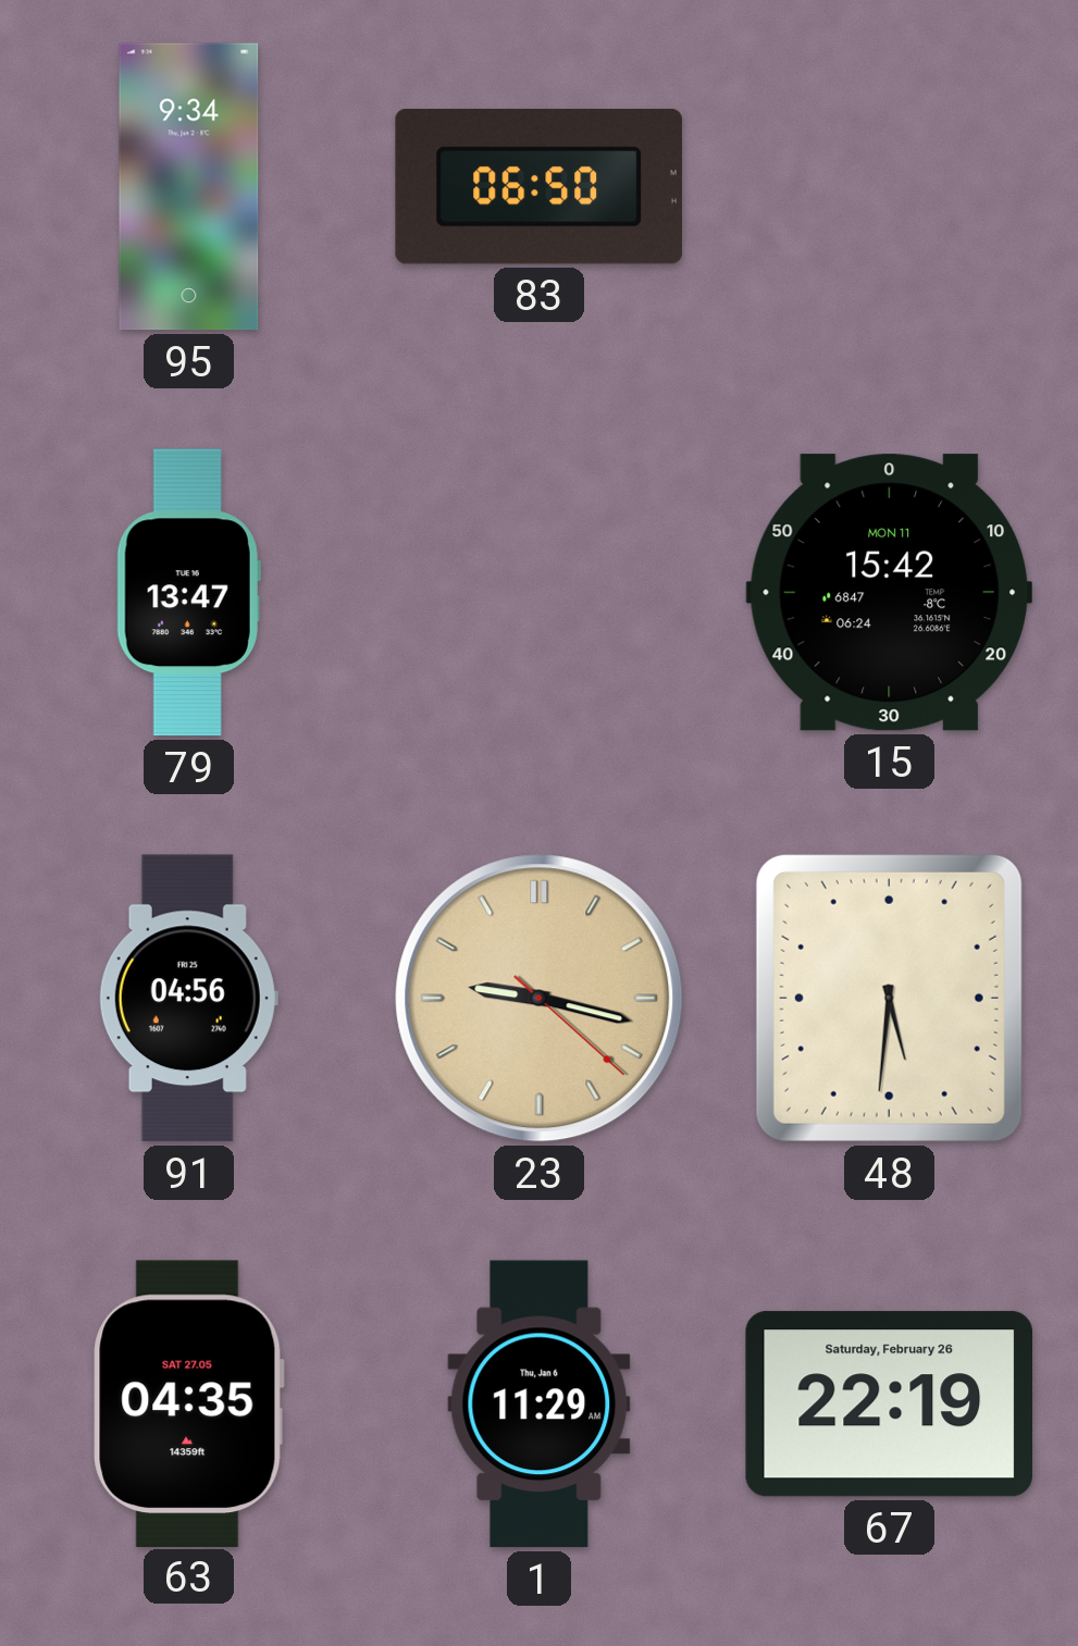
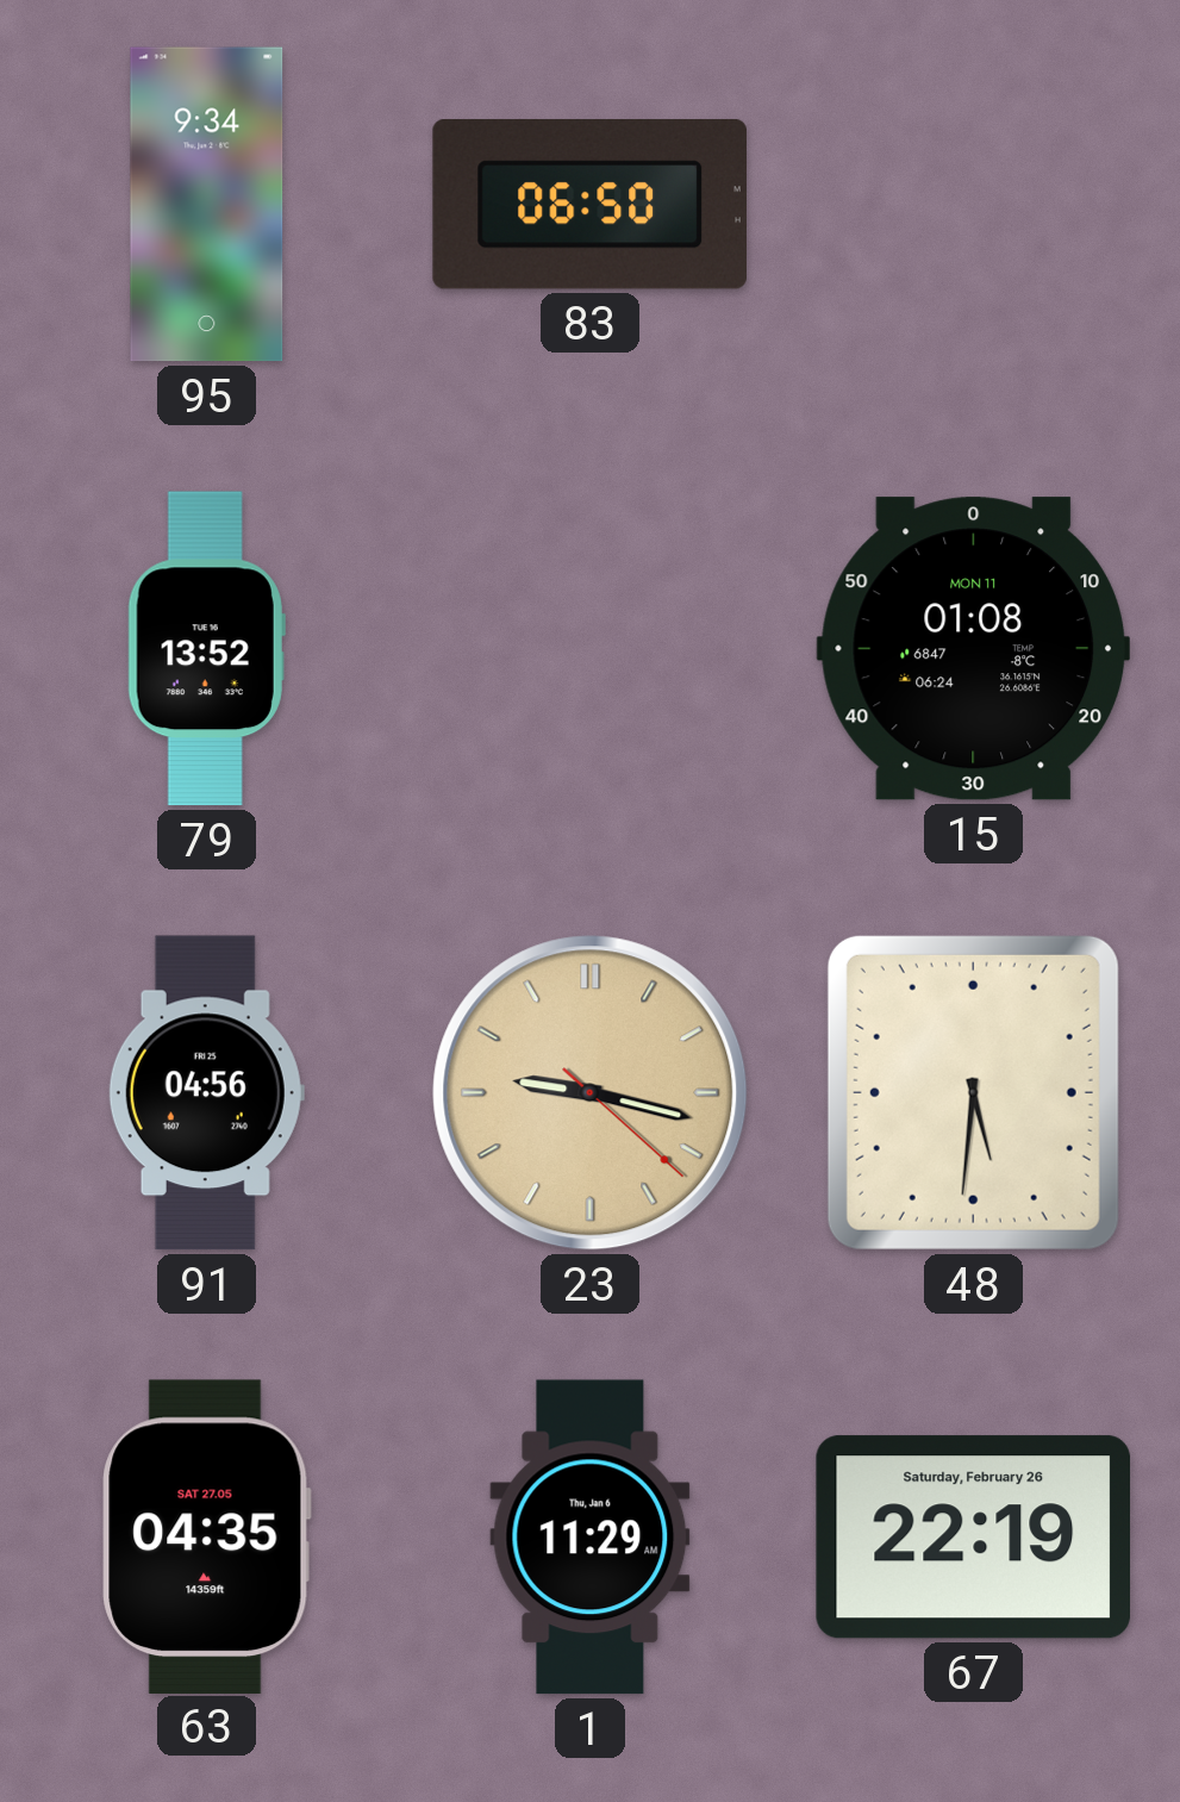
79: 13:47 -> 13:52 (206, 649)
15: 15:42 -> 01:08 (973, 649)
